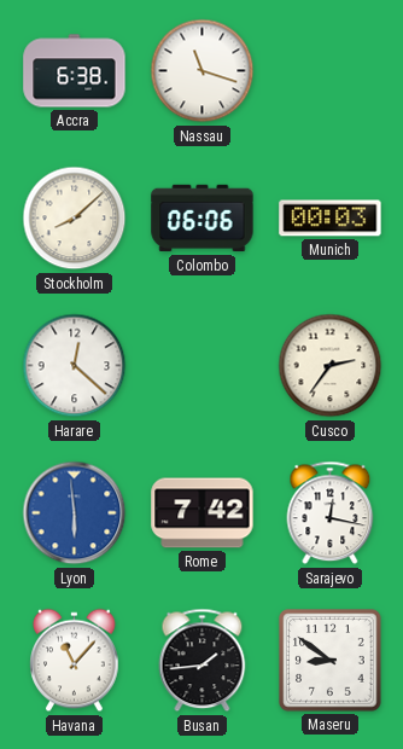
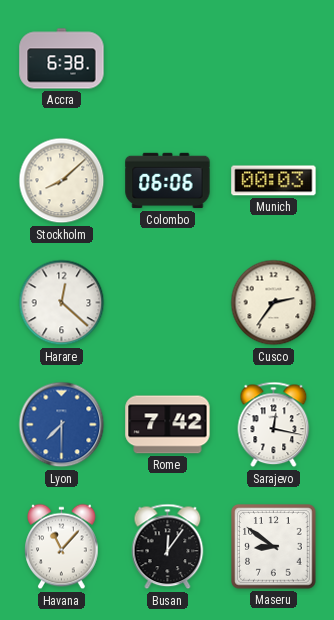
Nassau: 11:18 -> none (203, 71)
Lyon: 5:59 -> 7:30 (62, 425)
Busan: 1:44 -> 12:06 (168, 547)
